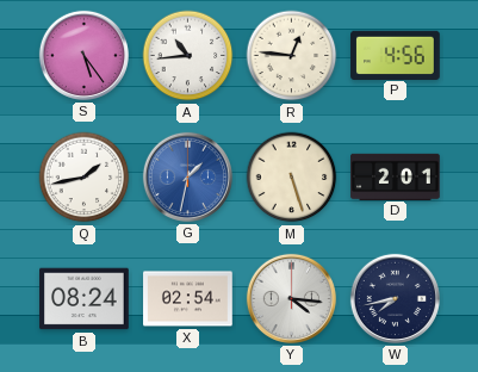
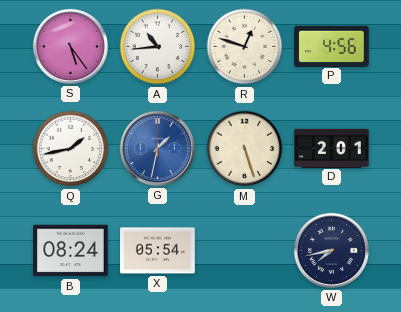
R: 12:46 -> 12:48 (245, 47)
X: 02:54 -> 05:54 (158, 251)
Y: 4:16 -> none (291, 298)
